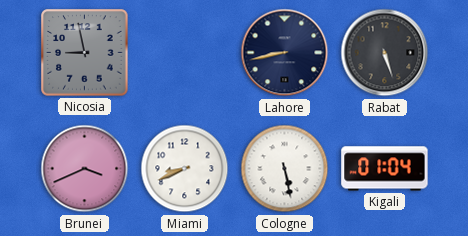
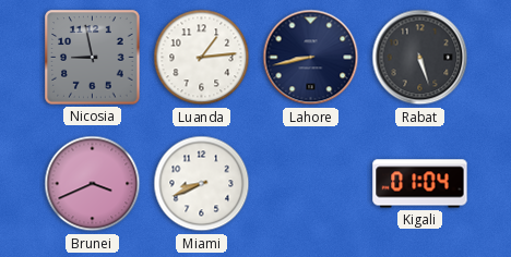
Luanda: none -> 1:14 (202, 58)
Cologne: 5:28 -> none (285, 169)
